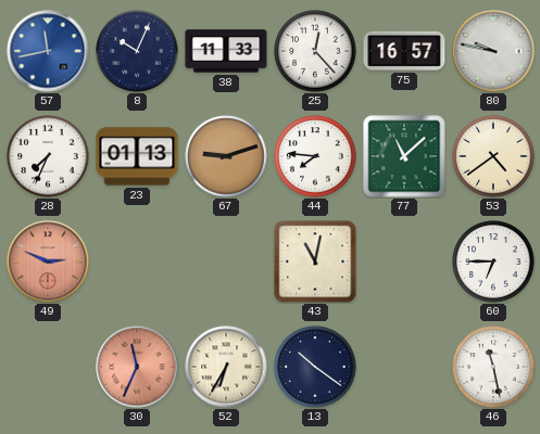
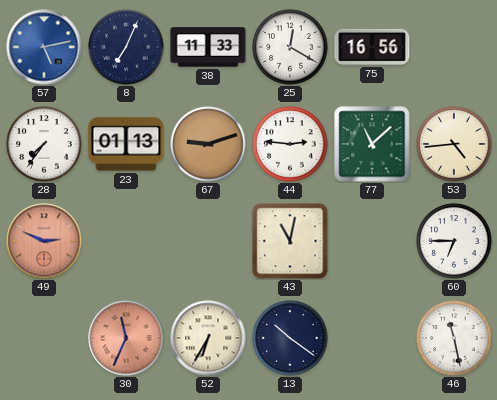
57: 11:43 -> 5:13 (44, 47)
8: 10:04 -> 7:04 (126, 47)
25: 12:23 -> 12:20 (290, 47)
75: 16:57 -> 16:56 (372, 47)
80: 9:47 -> none (493, 51)
28: 7:34 -> 7:36 (44, 144)
44: 7:46 -> 2:46 (290, 144)
53: 4:39 -> 4:44 (454, 144)
